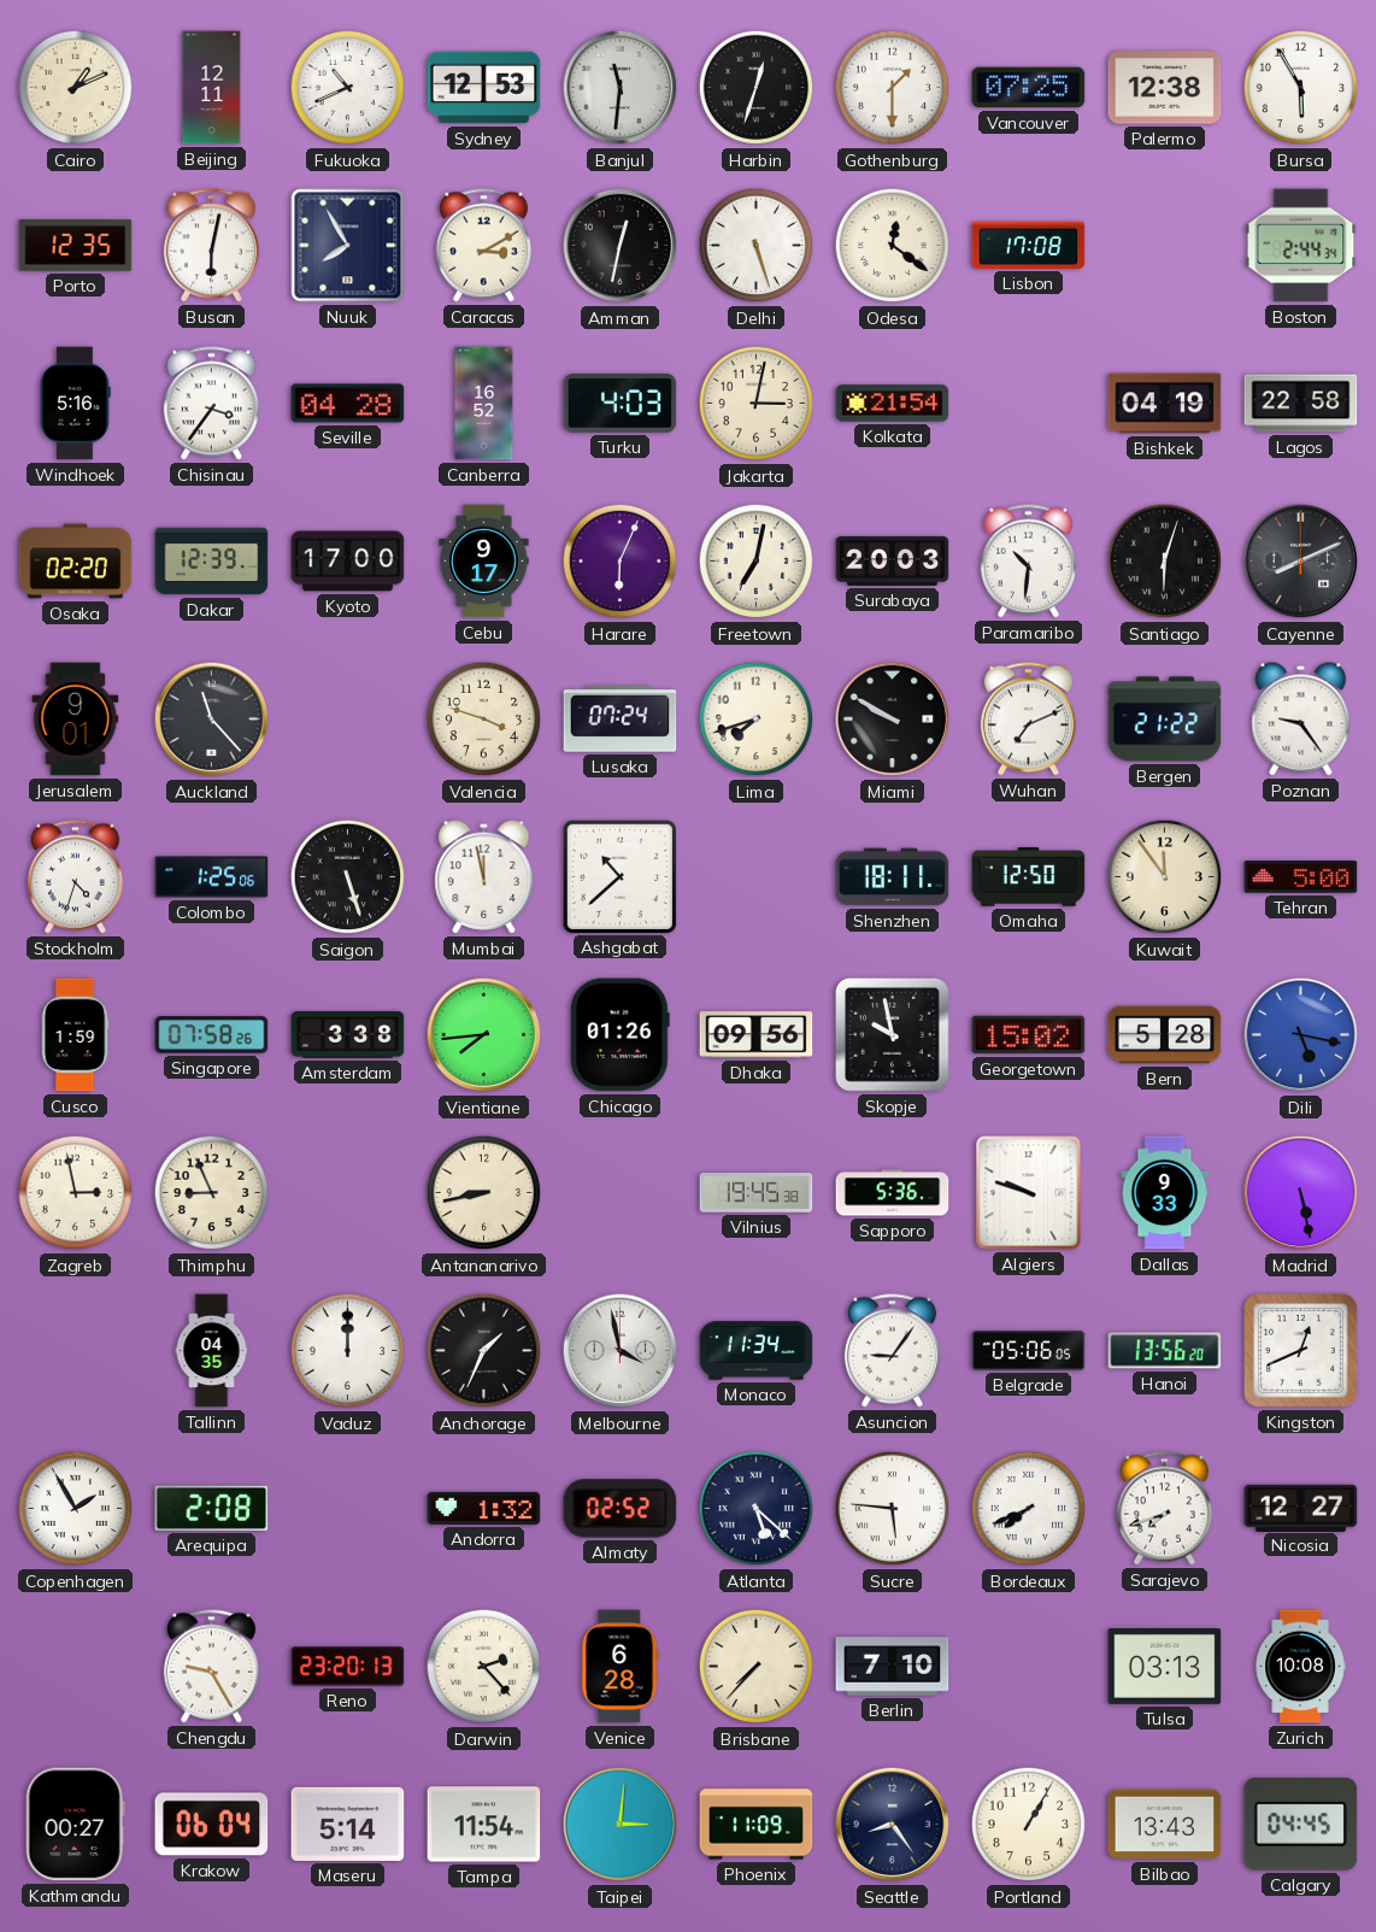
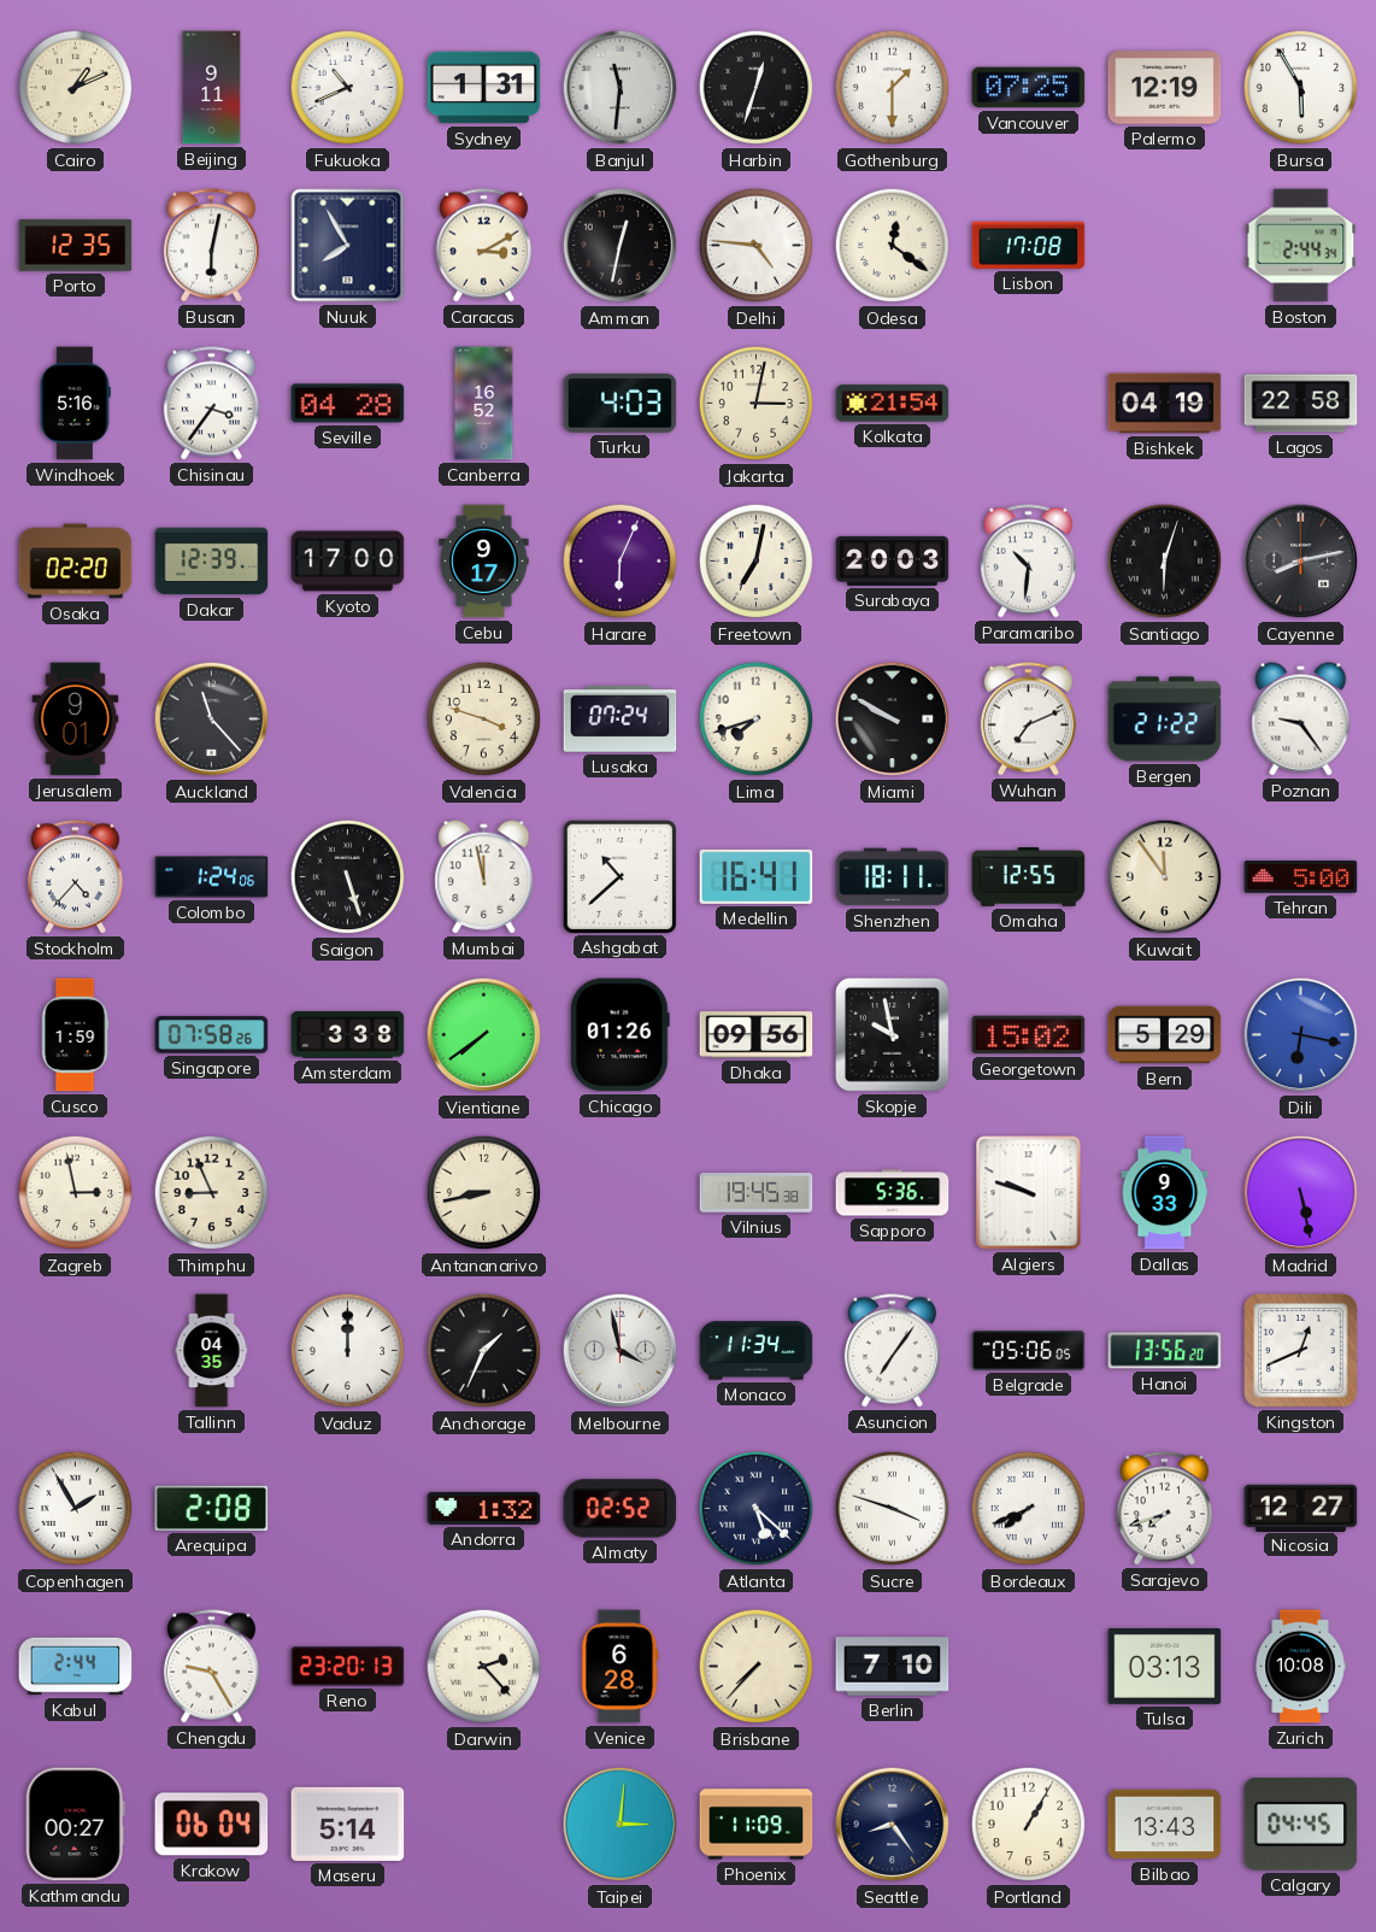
Beijing: 12:11 -> 9:11 (212, 88)
Sydney: 12:53 -> 1:31 (484, 88)
Palermo: 12:38 -> 12:19 (1165, 88)
Delhi: 5:27 -> 4:46 (757, 246)
Cayenne: 8:11 -> 8:13 (1301, 562)
Stockholm: 4:33 -> 4:37 (75, 877)
Colombo: 1:25 -> 1:24 (212, 877)
Medellin: none -> 16:41 (757, 876)
Omaha: 12:50 -> 12:55 (1029, 877)
Vientiane: 7:44 -> 7:39 (484, 1035)
Bern: 5:28 -> 5:29 (1165, 1035)
Dili: 5:17 -> 6:17 (1301, 1035)
Asuncion: 9:06 -> 7:06 (892, 1351)
Sucre: 5:46 -> 3:48 (893, 1509)
Kabul: none -> 2:44 (76, 1667)
Tampa: 11:54 -> none (484, 1825)
